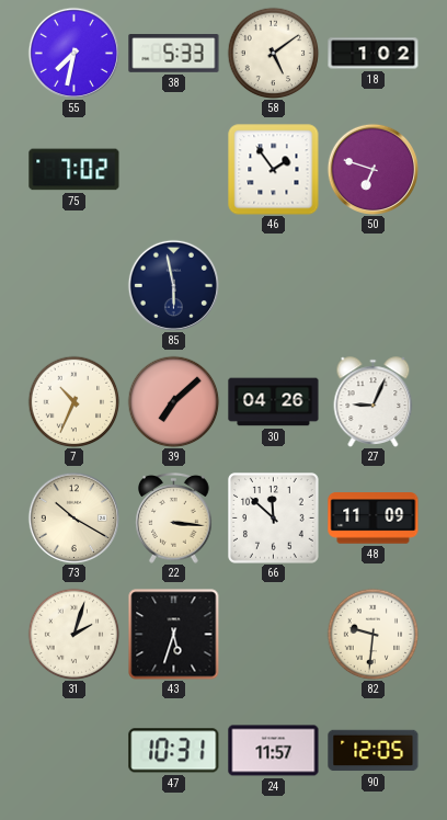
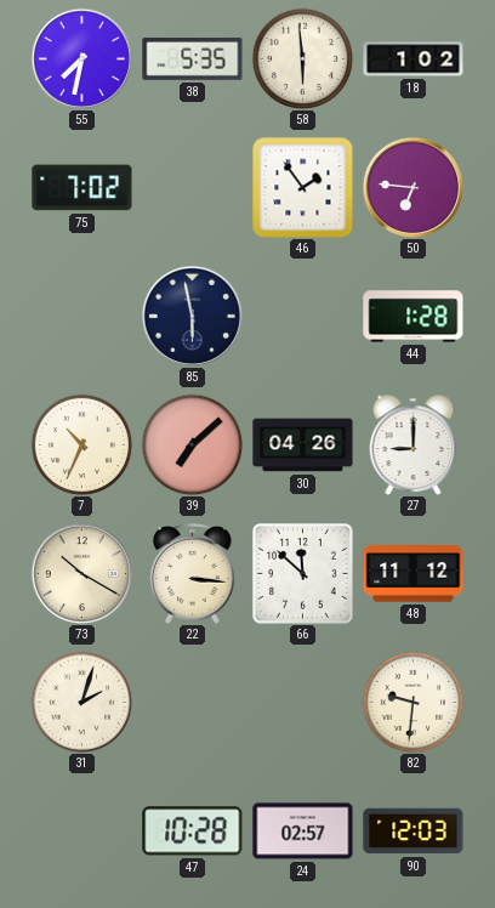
38: 5:33 -> 5:35 (193, 59)
58: 5:09 -> 5:59 (302, 58)
50: 6:48 -> 6:46 (412, 187)
44: none -> 1:28 (414, 317)
27: 9:04 -> 9:00 (414, 446)
48: 11:09 -> 11:12 (414, 574)
43: 5:33 -> none (174, 635)
47: 10:31 -> 10:28 (193, 832)
24: 11:57 -> 02:57 (303, 832)
90: 12:05 -> 12:03 (414, 832)
